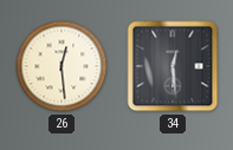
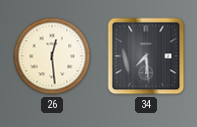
34: 12:29 -> 7:29 (146, 56)
